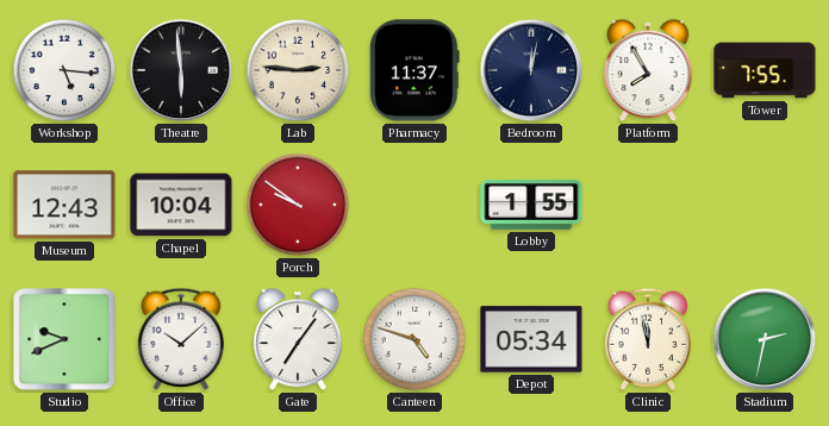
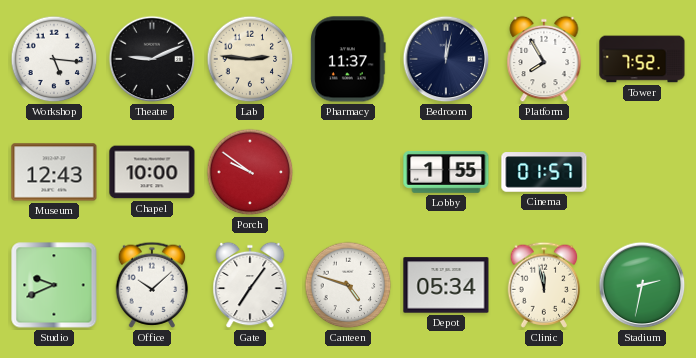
Theatre: 5:59 -> 9:11 (152, 59)
Tower: 7:55 -> 7:52 (642, 59)
Chapel: 10:04 -> 10:00 (152, 172)
Cinema: none -> 01:57 (544, 172)
